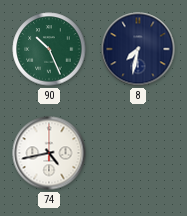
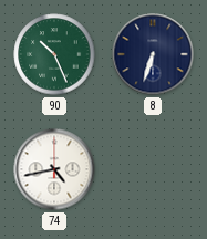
8: 7:32 -> 6:33 (153, 54)
